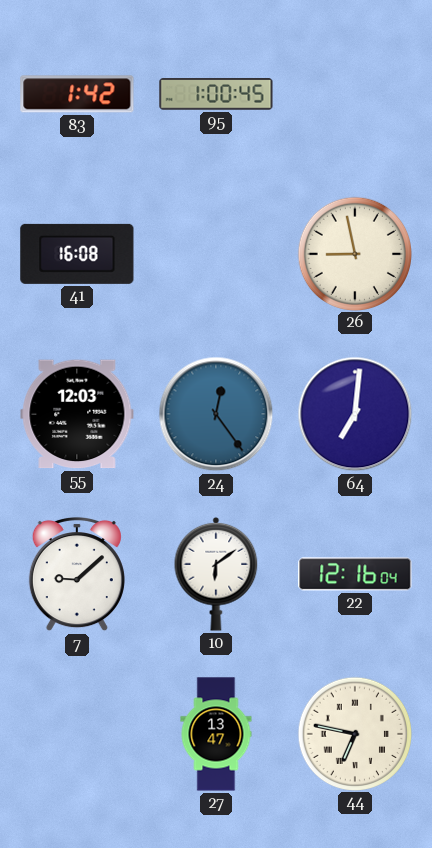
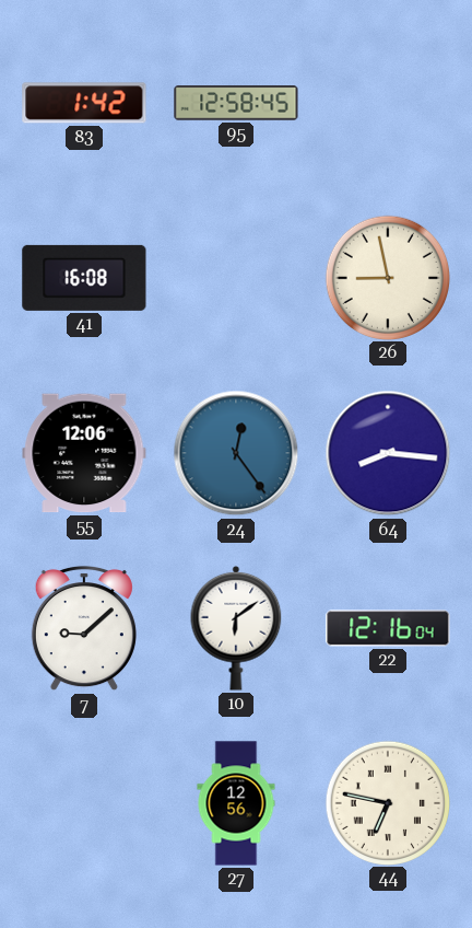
95: 1:00 -> 12:58 (236, 103)
55: 12:03 -> 12:06 (84, 453)
64: 7:01 -> 8:16 (388, 453)
27: 13:47 -> 12:56 (236, 803)
